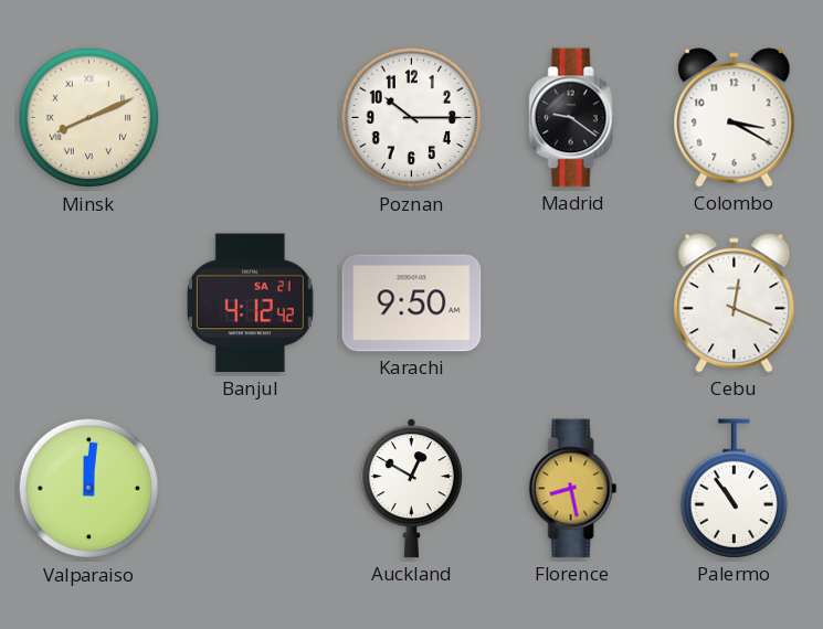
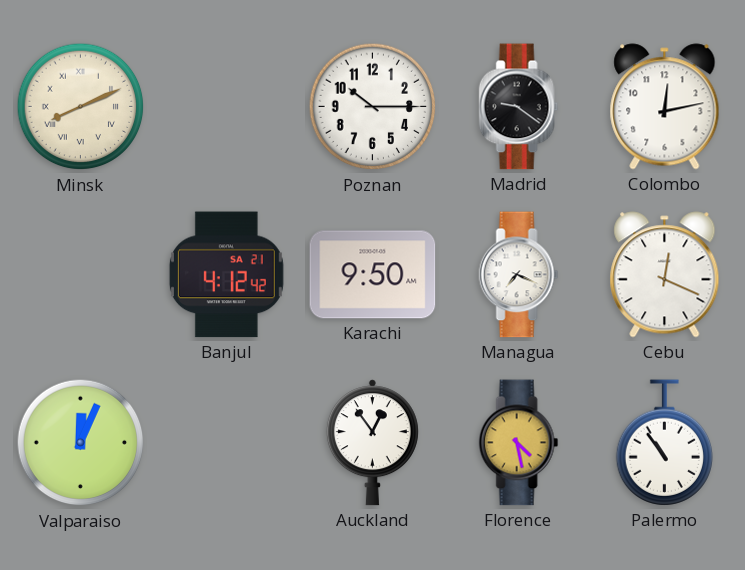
Colombo: 3:20 -> 12:13 (665, 107)
Managua: none -> 7:19 (519, 275)
Valparaiso: 12:01 -> 12:04 (81, 443)
Auckland: 12:50 -> 12:54 (372, 443)
Florence: 8:28 -> 4:28 (519, 443)
